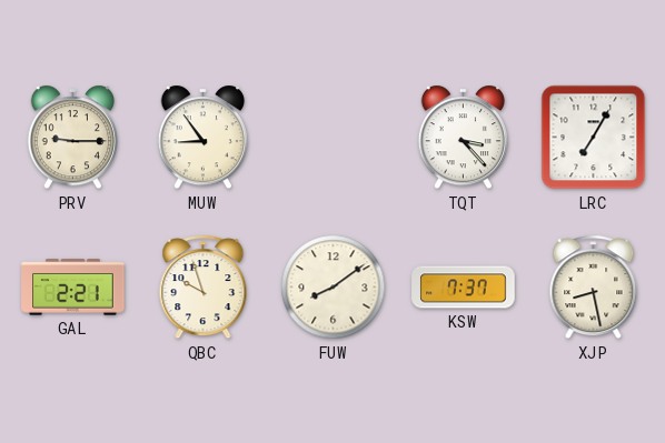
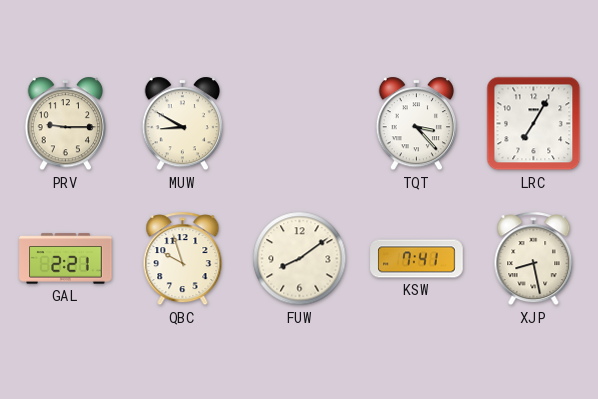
MUW: 8:54 -> 8:50 (182, 124)
KSW: 7:37 -> 7:41 (417, 259)
